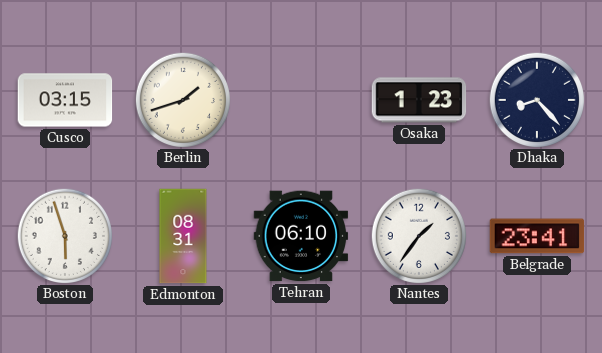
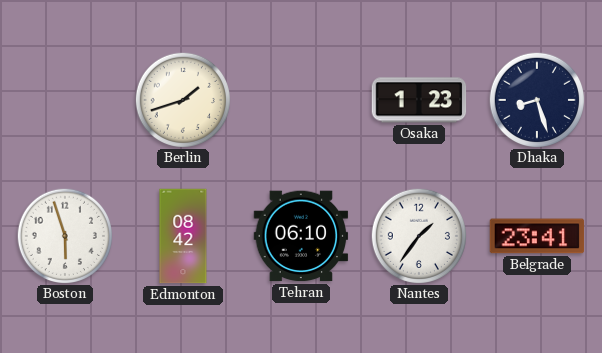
Cusco: 03:15 -> none (65, 100)
Dhaka: 8:23 -> 8:27 (536, 99)
Edmonton: 08:31 -> 08:42 (183, 236)
